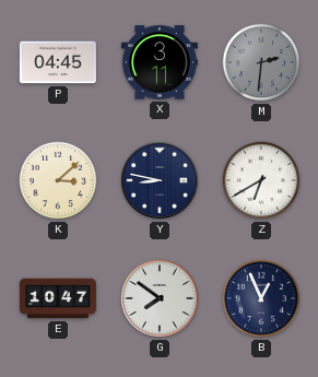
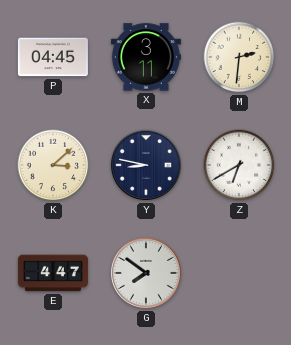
M dial: grey -> cream (239, 57)
E: 10:47 -> 4:47 (53, 273)
B: 12:56 -> none (261, 298)
